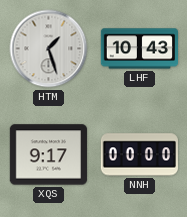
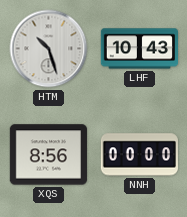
HTM: 1:27 -> 10:27 (49, 49)
XQS: 9:17 -> 8:56 (48, 155)
